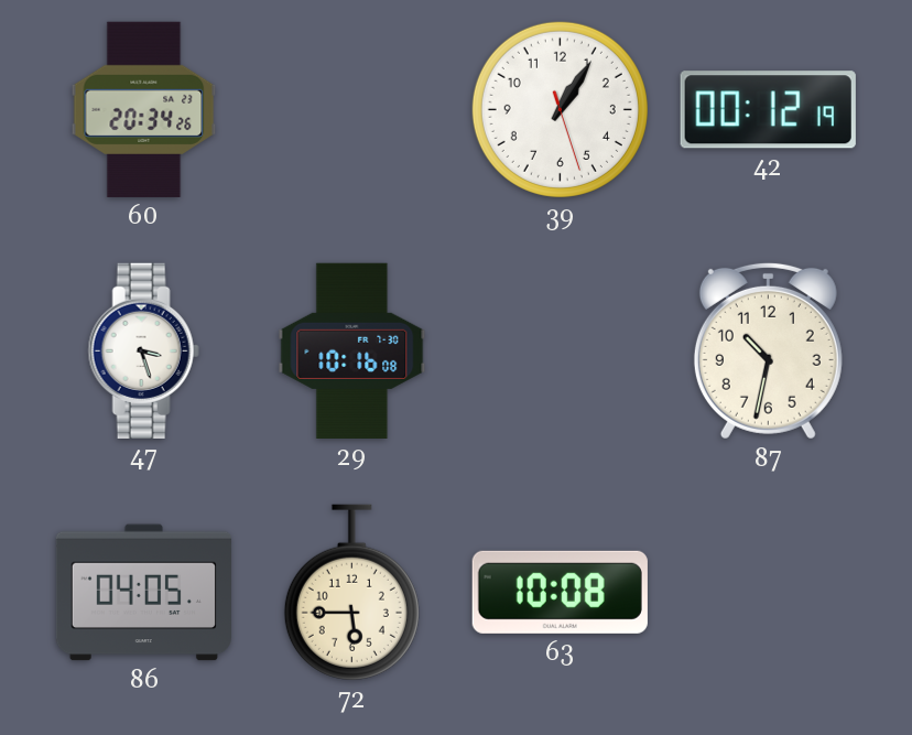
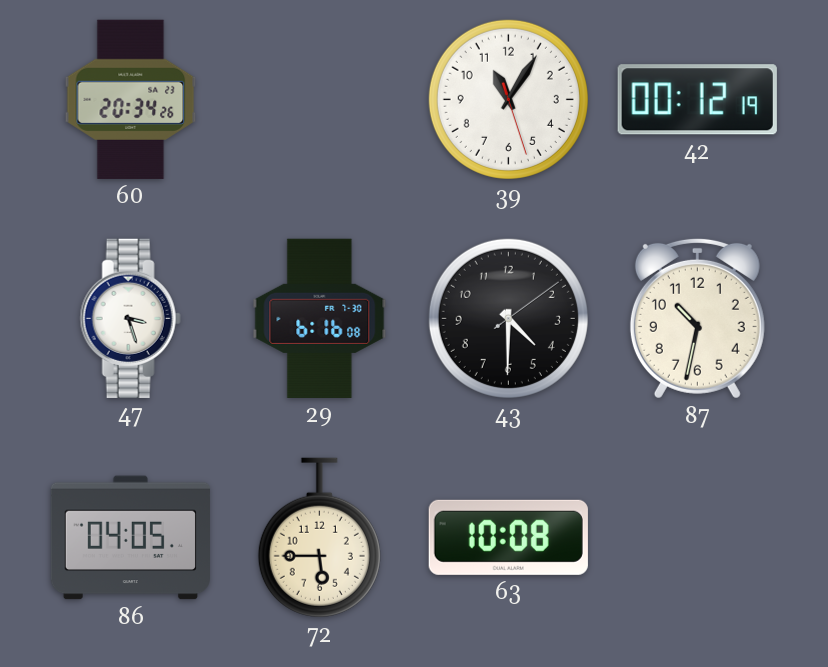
39: 1:05 -> 11:05 (508, 99)
29: 10:16 -> 6:16 (320, 318)
43: none -> 4:30 (508, 318)
